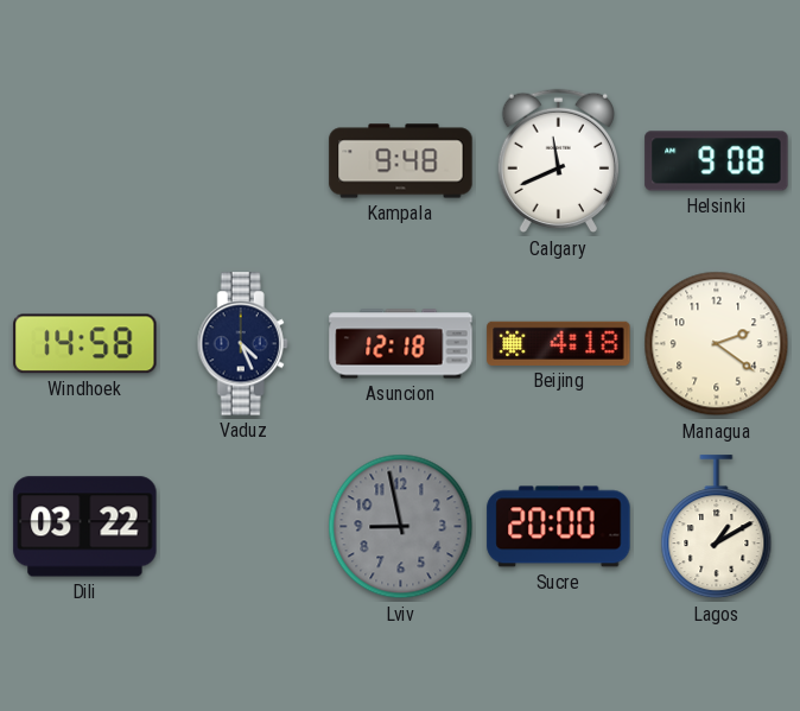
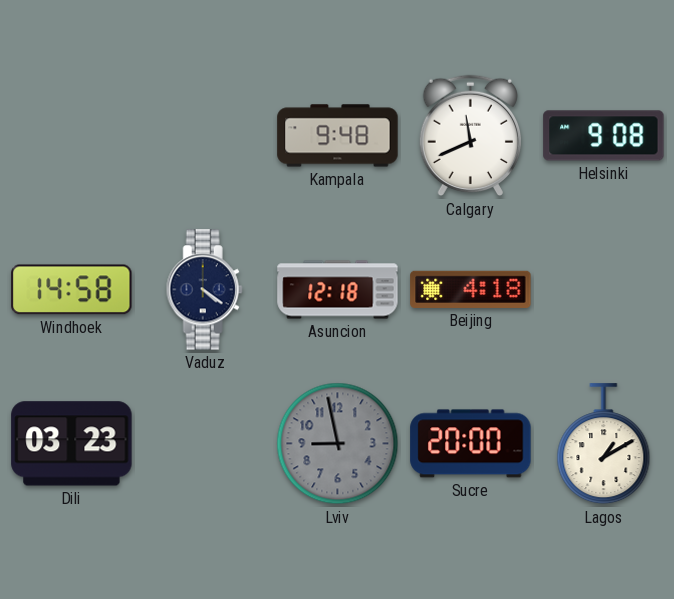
Vaduz: 4:26 -> 4:21 (204, 290)
Managua: 2:21 -> none (717, 344)
Dili: 03:22 -> 03:23 (72, 444)
